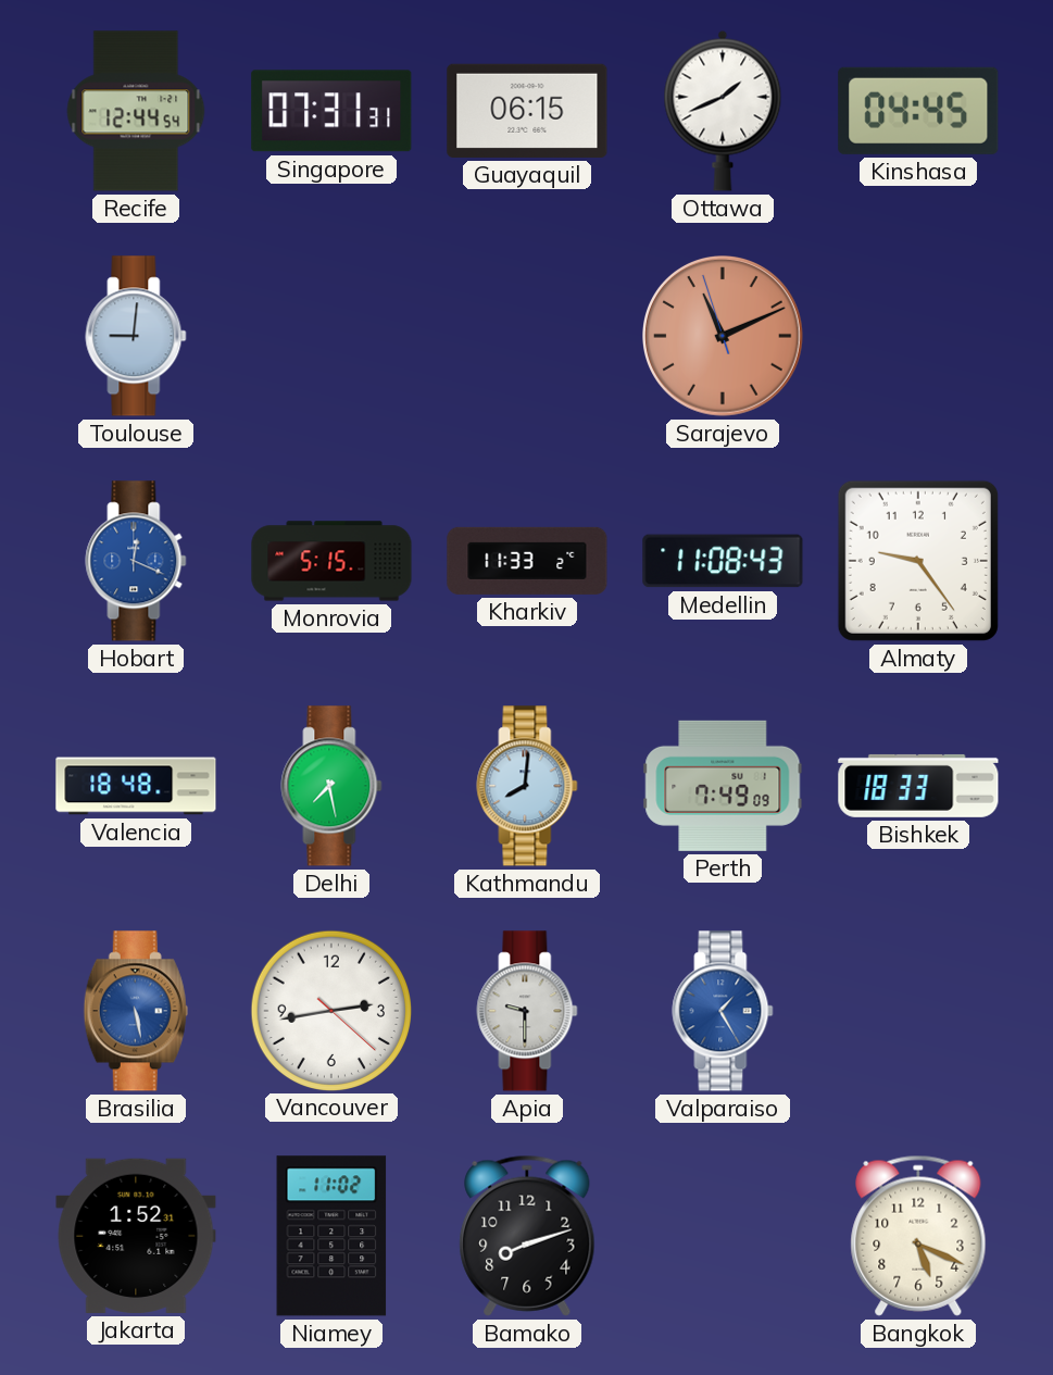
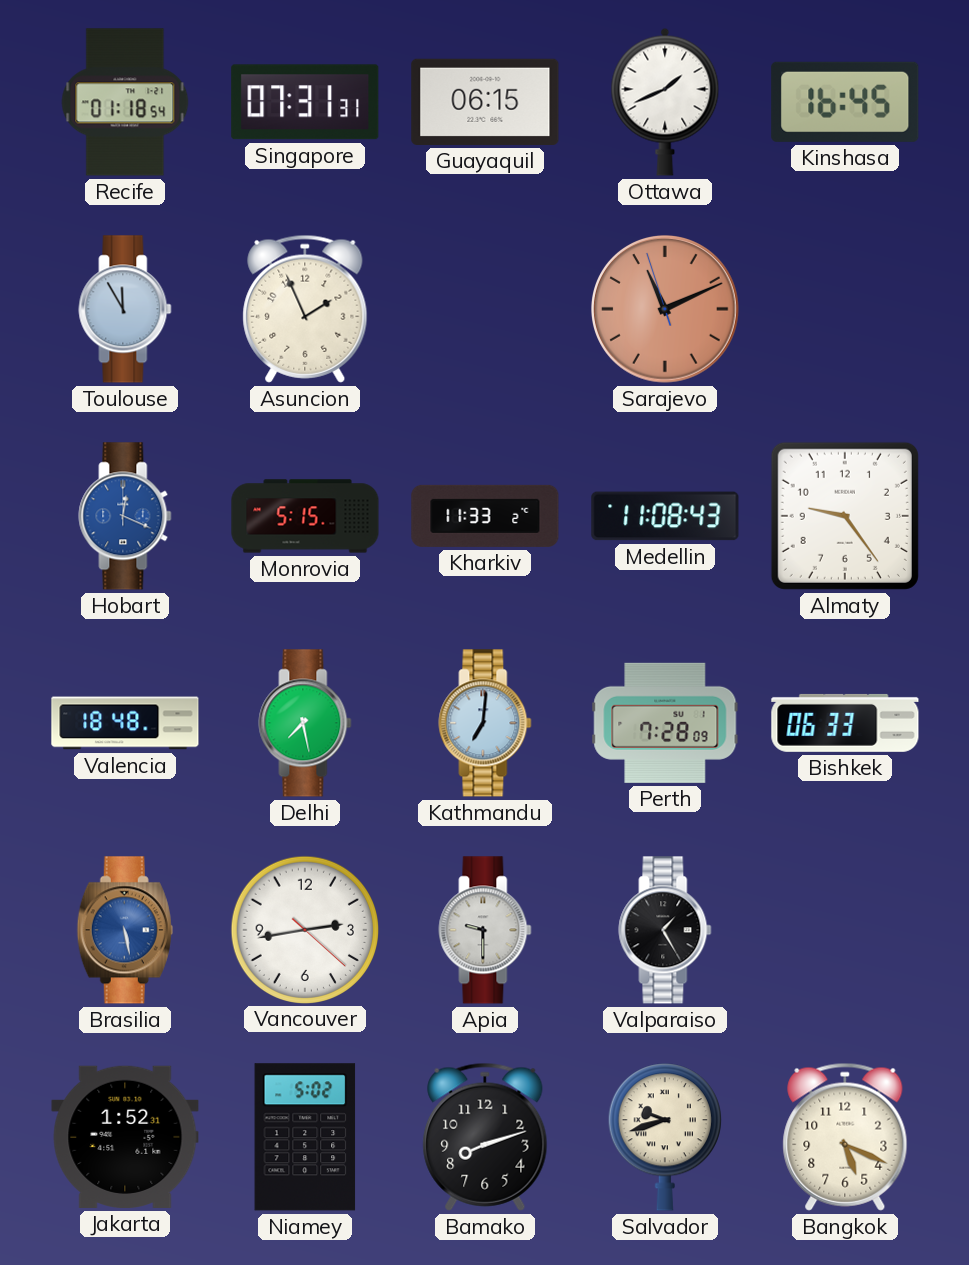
Recife: 12:44 -> 01:18 (125, 102)
Kinshasa: 04:45 -> 16:45 (845, 102)
Toulouse: 9:01 -> 11:55 (125, 309)
Asuncion: none -> 1:56 (305, 309)
Kathmandu: 8:01 -> 7:01 (485, 723)
Perth: 7:49 -> 7:28 (665, 723)
Bishkek: 18:33 -> 06:33 (845, 723)
Valparaiso dial: blue -> black (665, 930)
Niamey: 11:02 -> 5:02 (305, 1137)
Salvador: none -> 9:42 (665, 1137)
